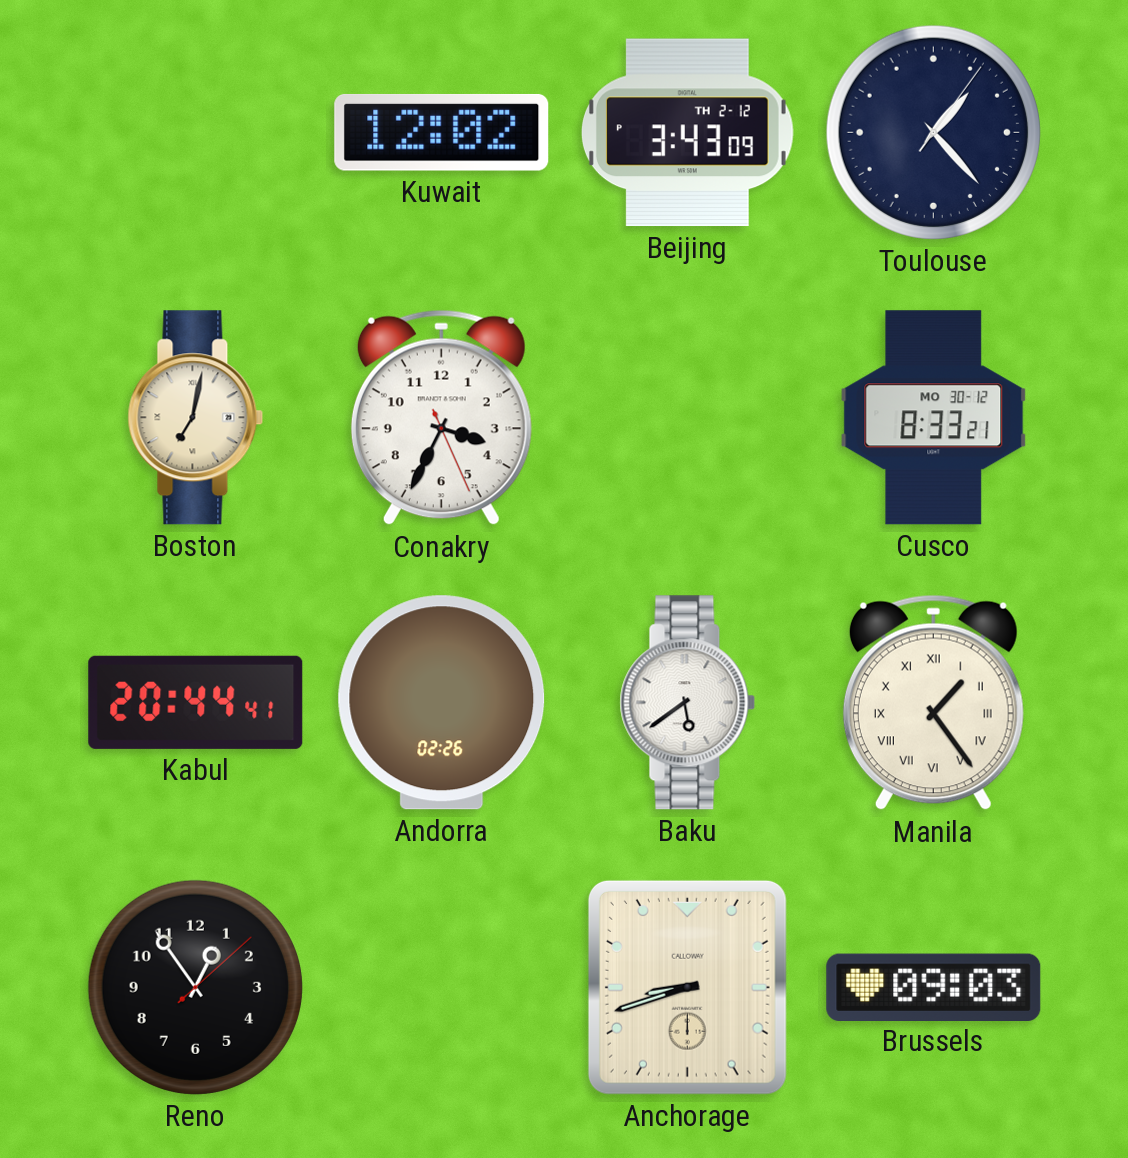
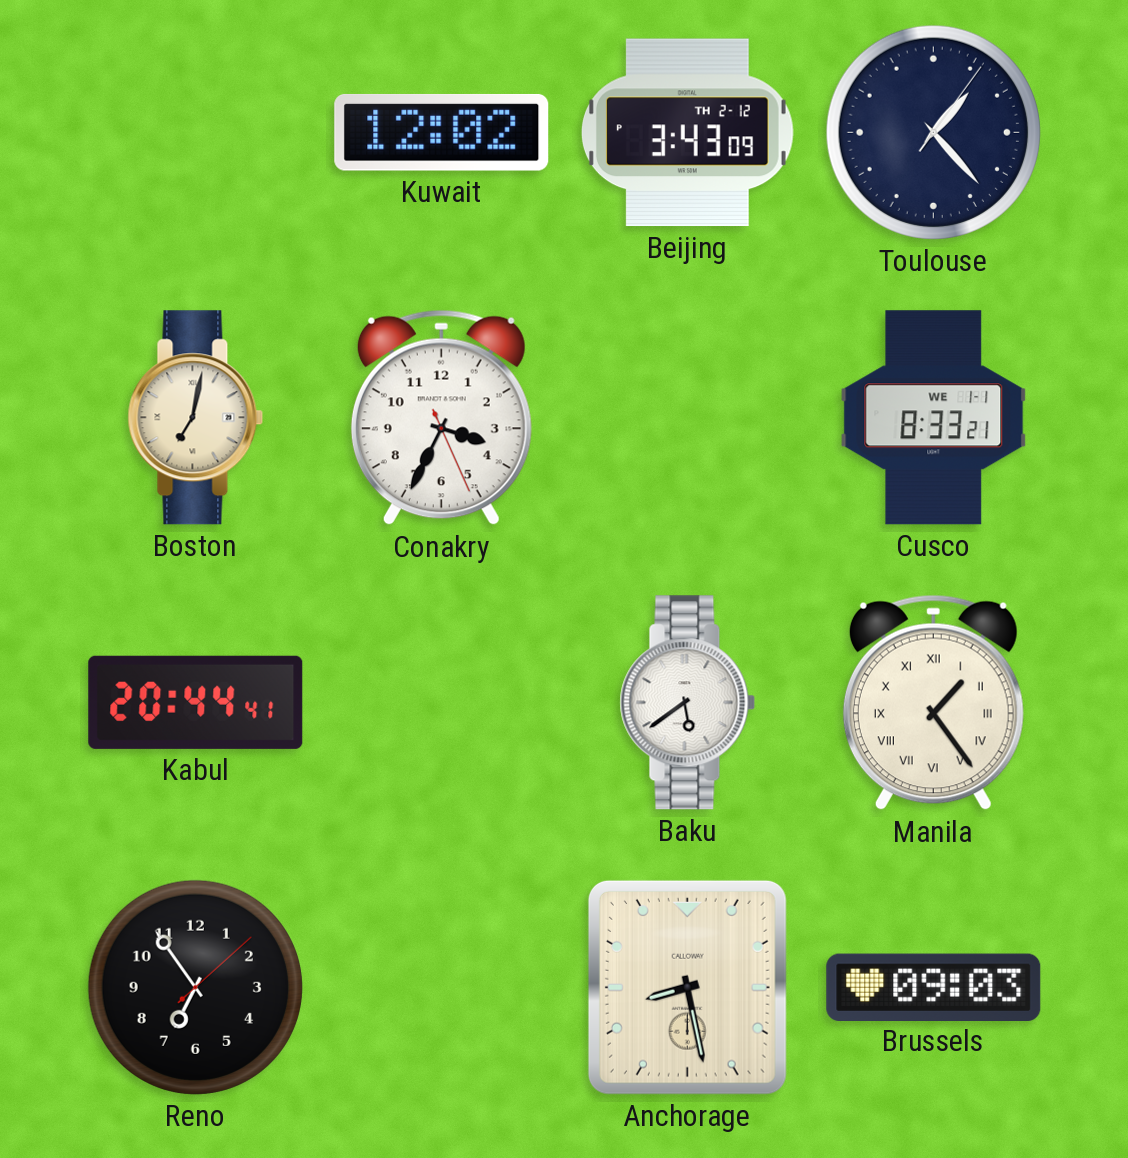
Cusco date: MO 30-12 -> WE 1-1 (934, 418)
Andorra: 02:26 -> none (442, 703)
Reno: 12:54 -> 6:54 (195, 987)
Anchorage: 8:42 -> 8:28 (687, 987)
